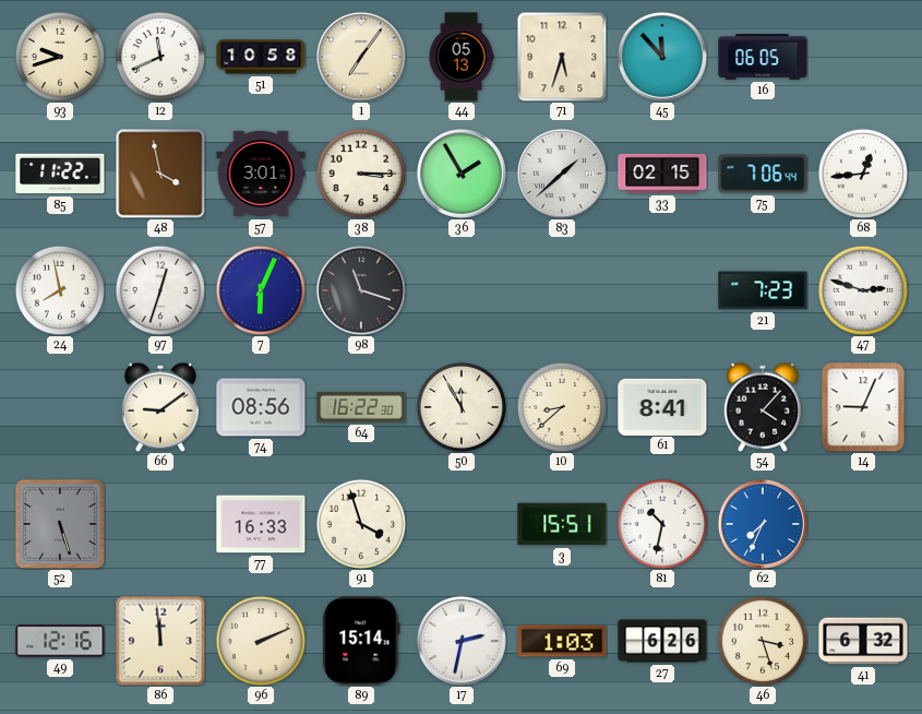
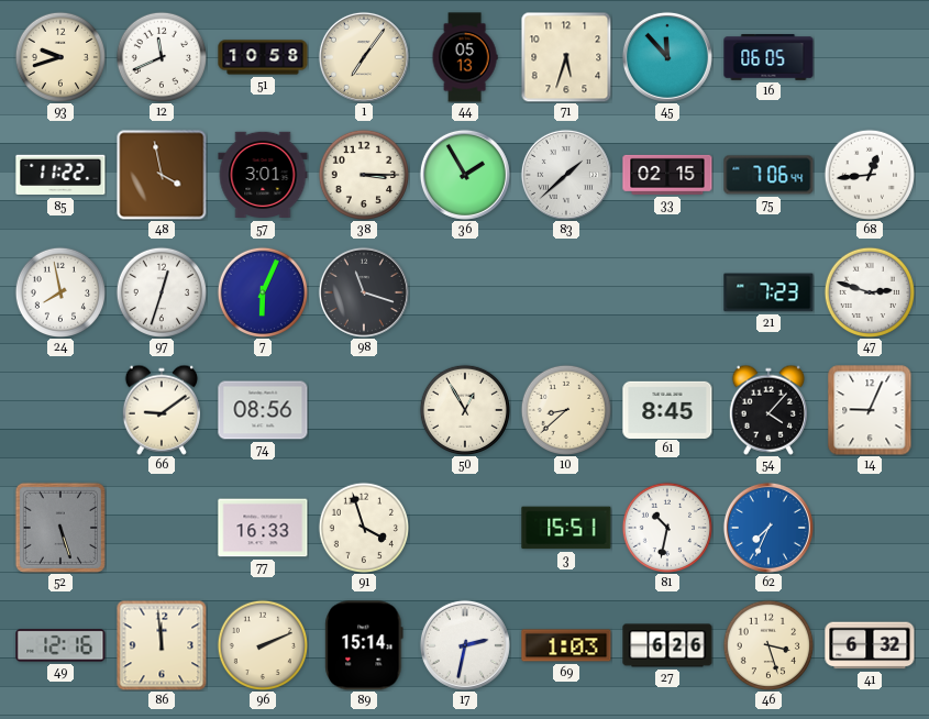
64: 16:22 -> none (361, 407)
50: 11:55 -> 12:55 (464, 409)
61: 8:41 -> 8:45 (667, 409)
